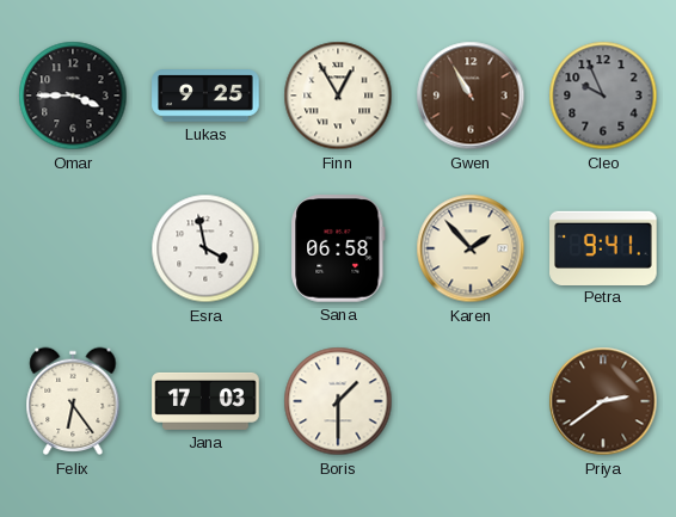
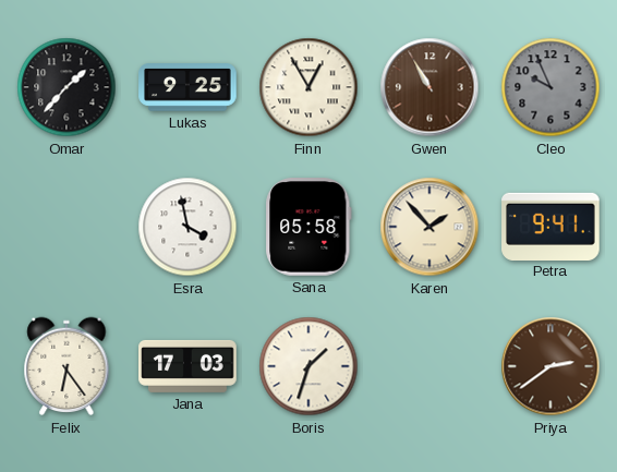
Omar: 3:45 -> 1:37 (66, 87)
Sana: 06:58 -> 05:58 (308, 227)
Boris: 1:30 -> 1:33 (308, 366)
